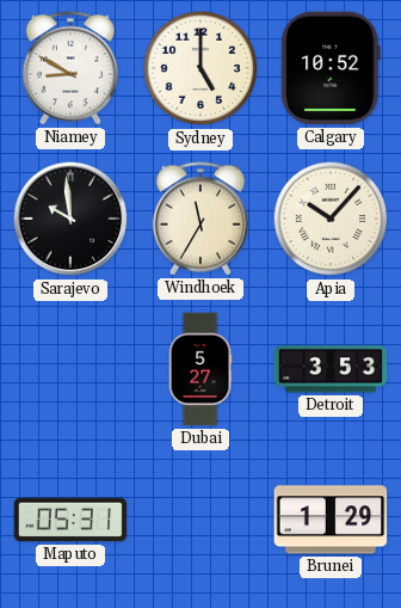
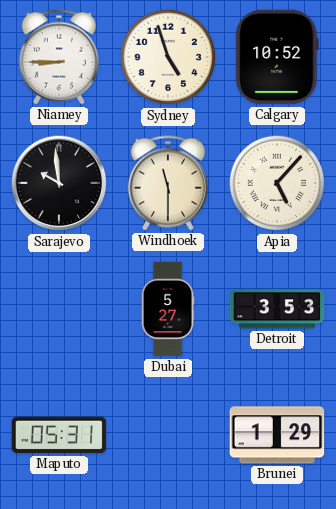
Niamey: 8:50 -> 8:45 (59, 57)
Sydney: 5:00 -> 4:57 (168, 57)
Windhoek: 11:35 -> 11:30 (168, 183)
Apia: 10:07 -> 5:07 (277, 183)
